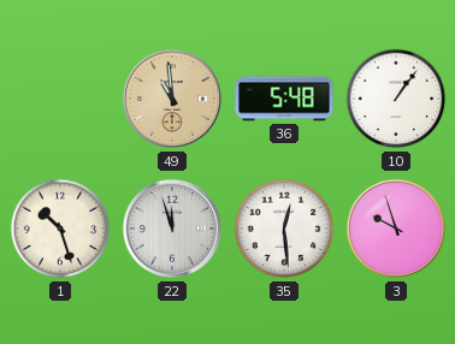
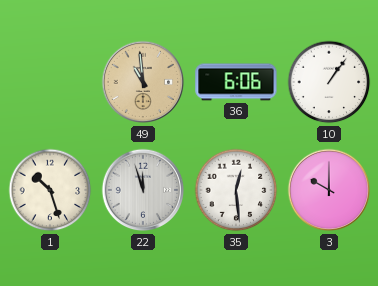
36: 5:48 -> 6:06 (236, 82)
3: 9:57 -> 10:00 (329, 190)
